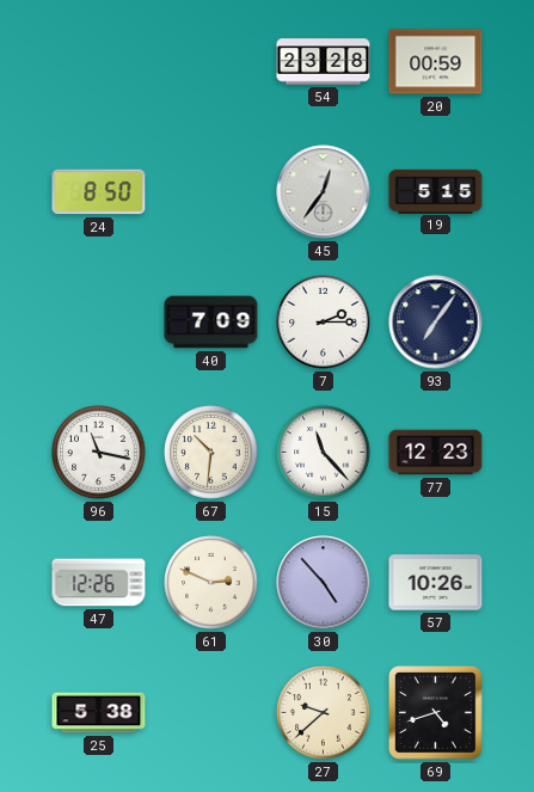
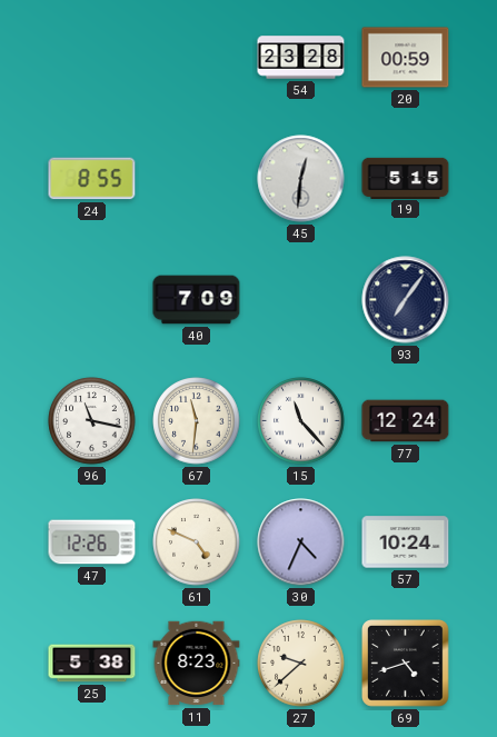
24: 8:50 -> 8:55 (92, 179)
45: 12:36 -> 12:31 (301, 179)
7: 2:15 -> none (324, 323)
67: 10:31 -> 11:31 (197, 421)
77: 12:23 -> 12:24 (406, 421)
61: 2:49 -> 4:49 (197, 542)
30: 4:53 -> 4:34 (301, 542)
57: 10:26 -> 10:24 (406, 542)
11: none -> 8:23 (197, 664)
